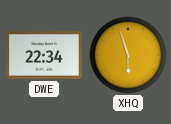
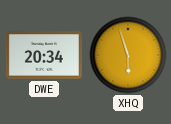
DWE: 22:34 -> 20:34 (44, 55)
